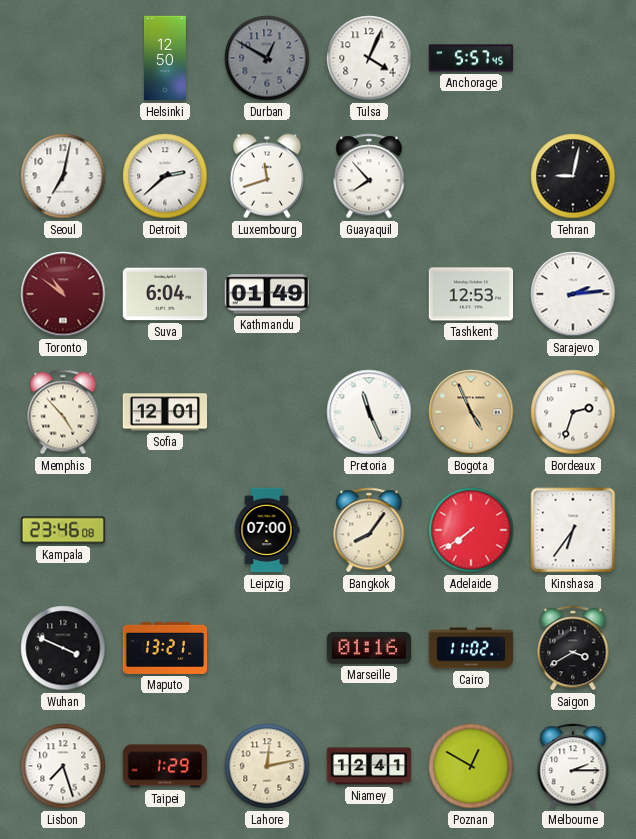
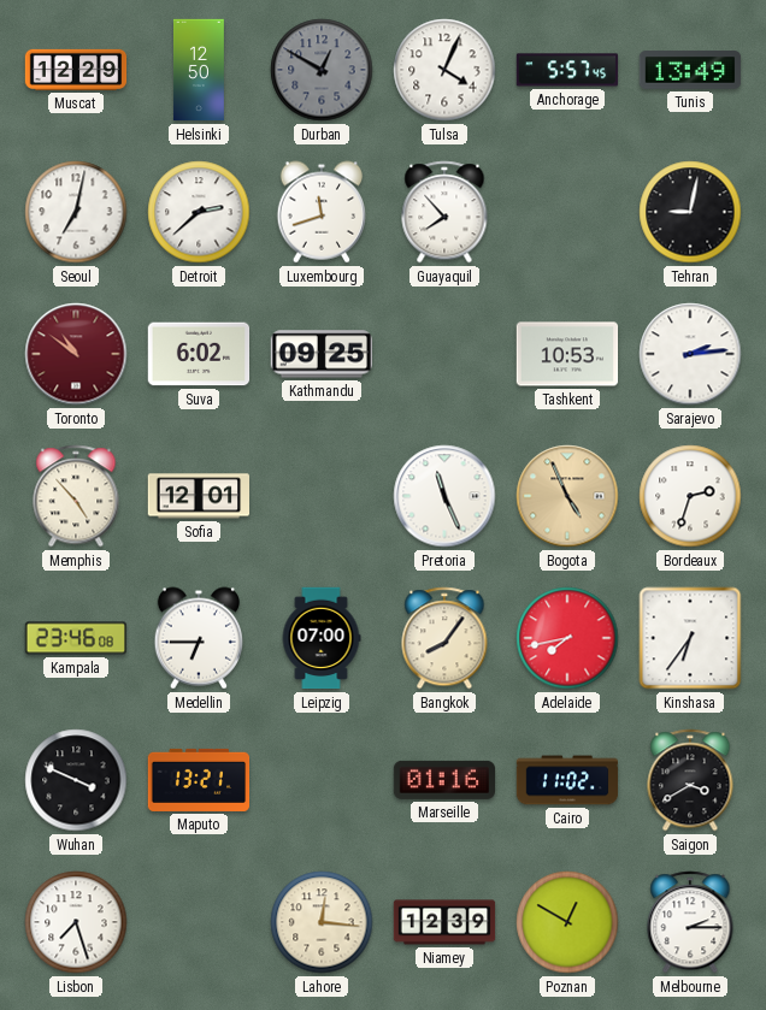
Muscat: none -> 12:29 (76, 70)
Tunis: none -> 13:49 (690, 70)
Suva: 6:04 -> 6:02 (199, 354)
Kathmandu: 01:49 -> 09:25 (320, 354)
Tashkent: 12:53 -> 10:53 (567, 354)
Medellin: none -> 6:45 (198, 638)
Adelaide: 7:39 -> 7:43 (567, 638)
Taipei: 1:29 -> none (165, 766)
Lahore: 12:13 -> 12:16 (322, 922)
Niamey: 12:41 -> 12:39 (444, 922)
